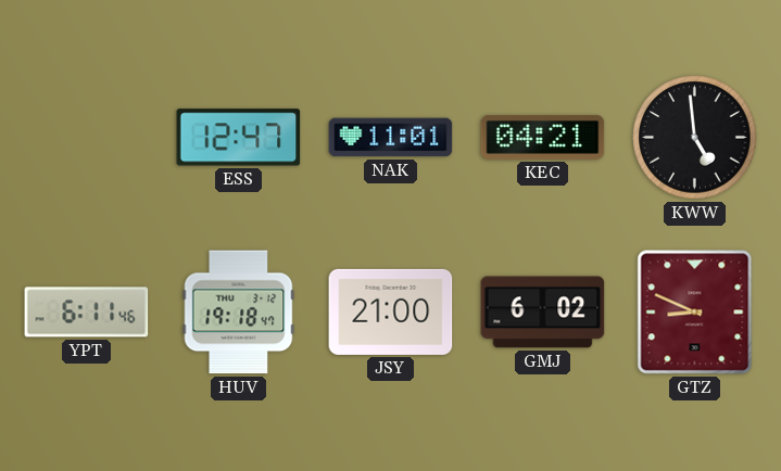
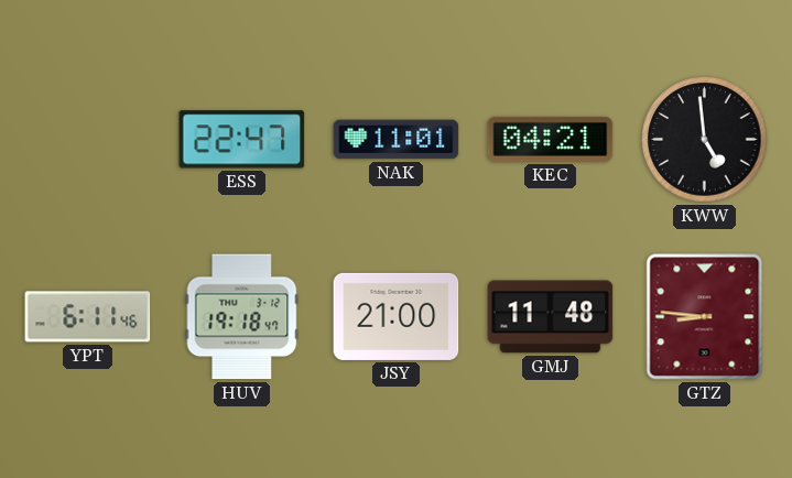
ESS: 12:47 -> 22:47 (242, 140)
GMJ: 6:02 -> 11:48 (551, 317)
GTZ: 8:49 -> 8:46 (705, 317)
